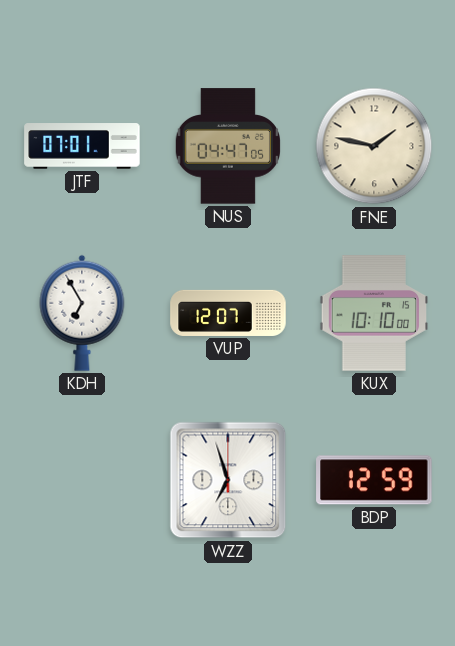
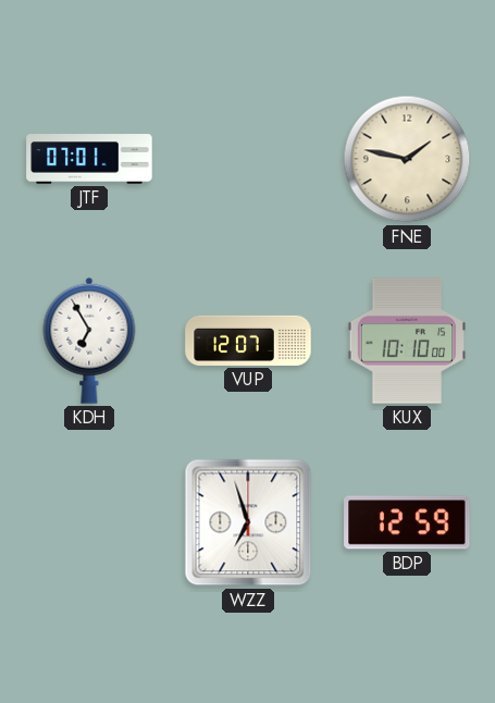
NUS: 04:47 -> none (227, 146)
